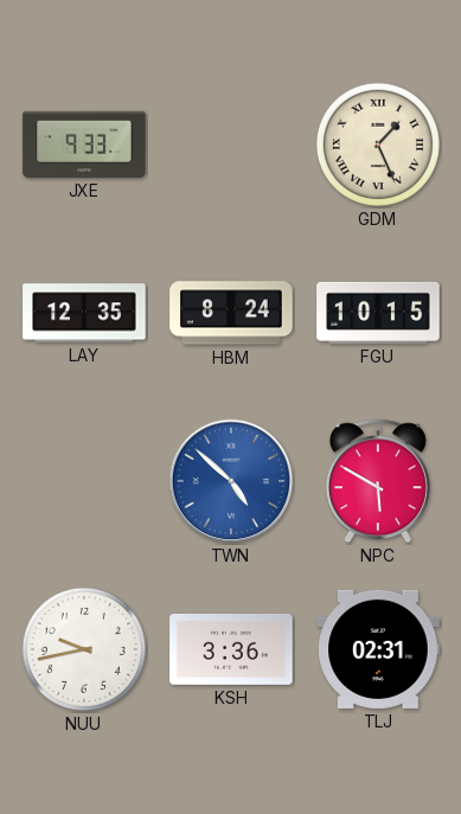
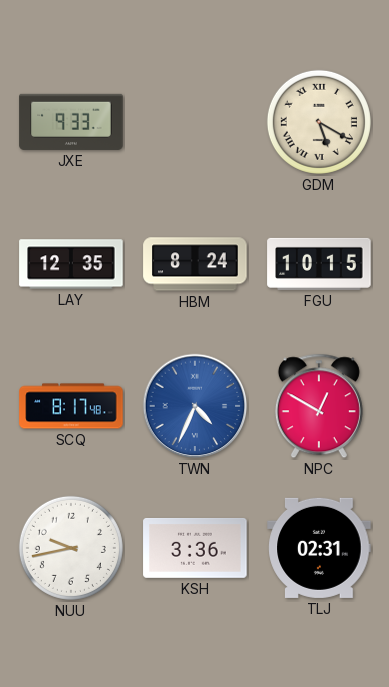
GDM: 1:26 -> 5:20 (319, 122)
SCQ: none -> 8:17 (71, 406)
TWN: 4:52 -> 4:34 (195, 406)
NPC: 5:50 -> 12:50 (319, 406)
